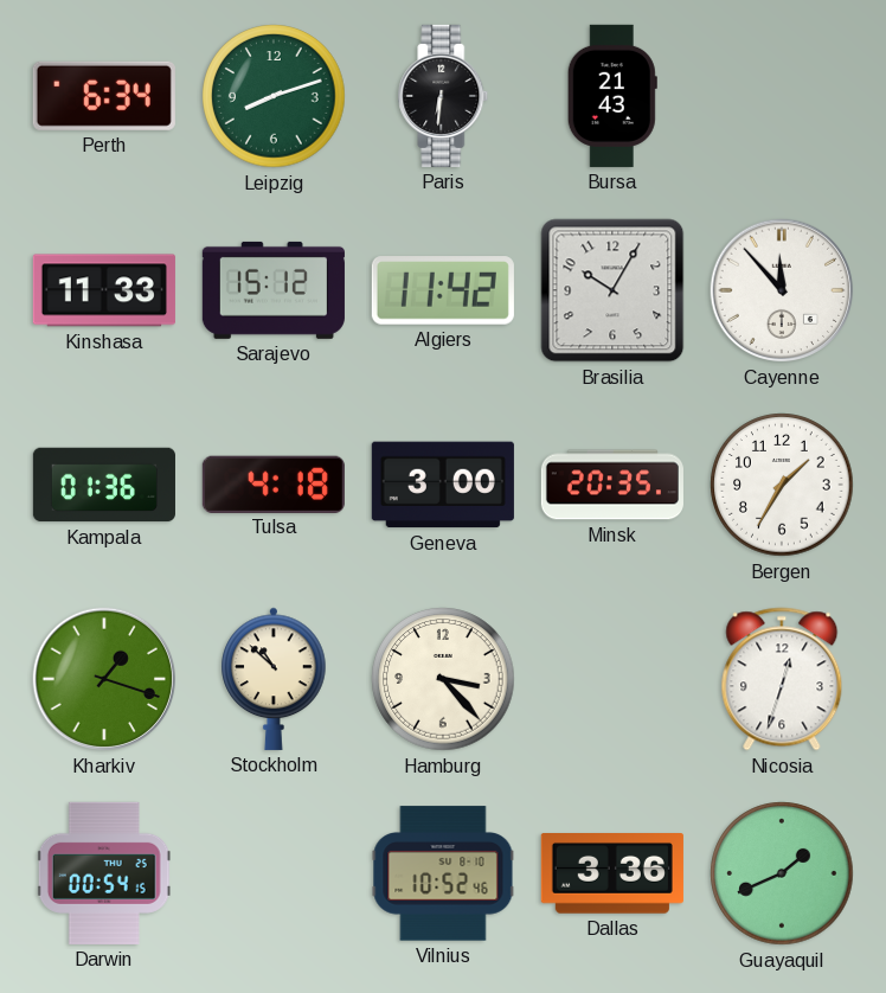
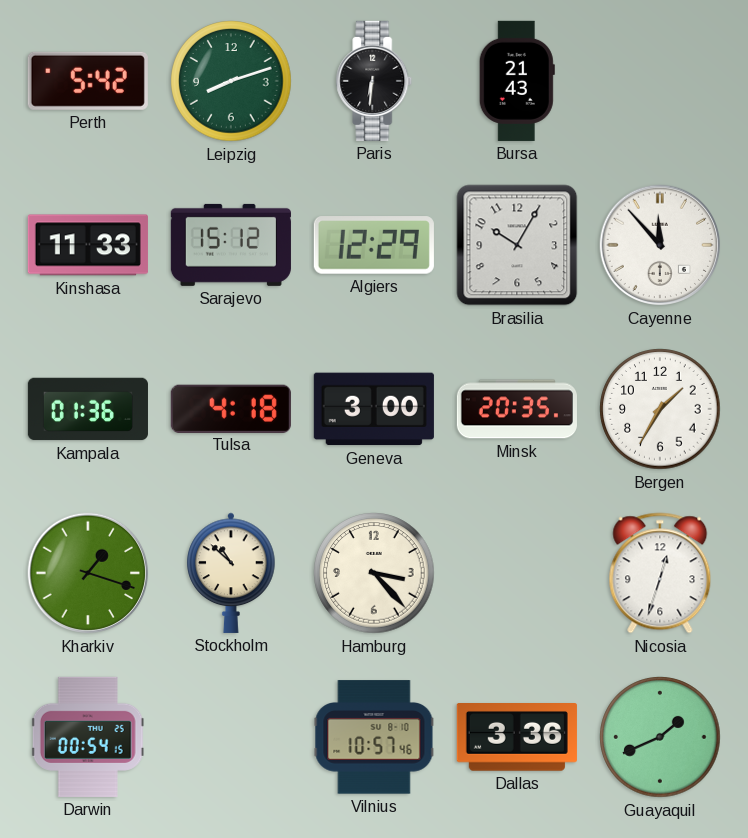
Perth: 6:34 -> 5:42 (88, 81)
Algiers: 11:42 -> 12:29 (374, 245)
Vilnius: 10:52 -> 10:57 (374, 737)
